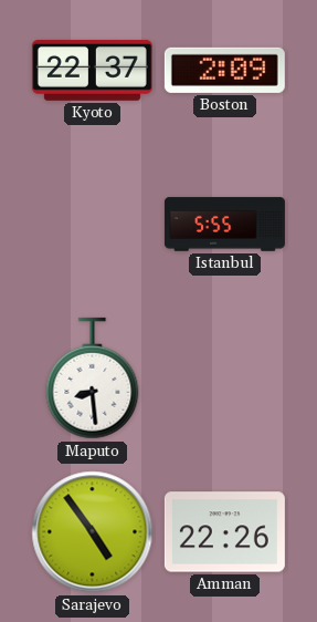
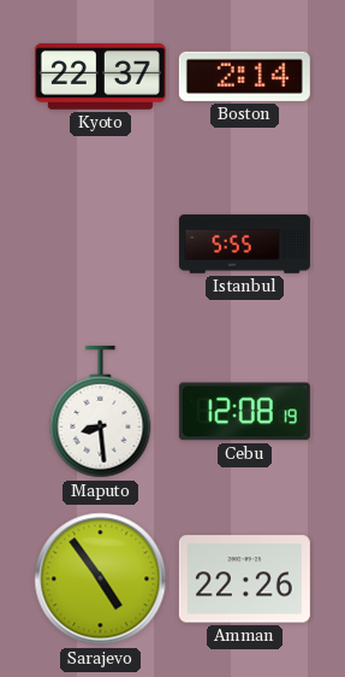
Boston: 2:09 -> 2:14 (244, 76)
Cebu: none -> 12:08 (244, 412)
